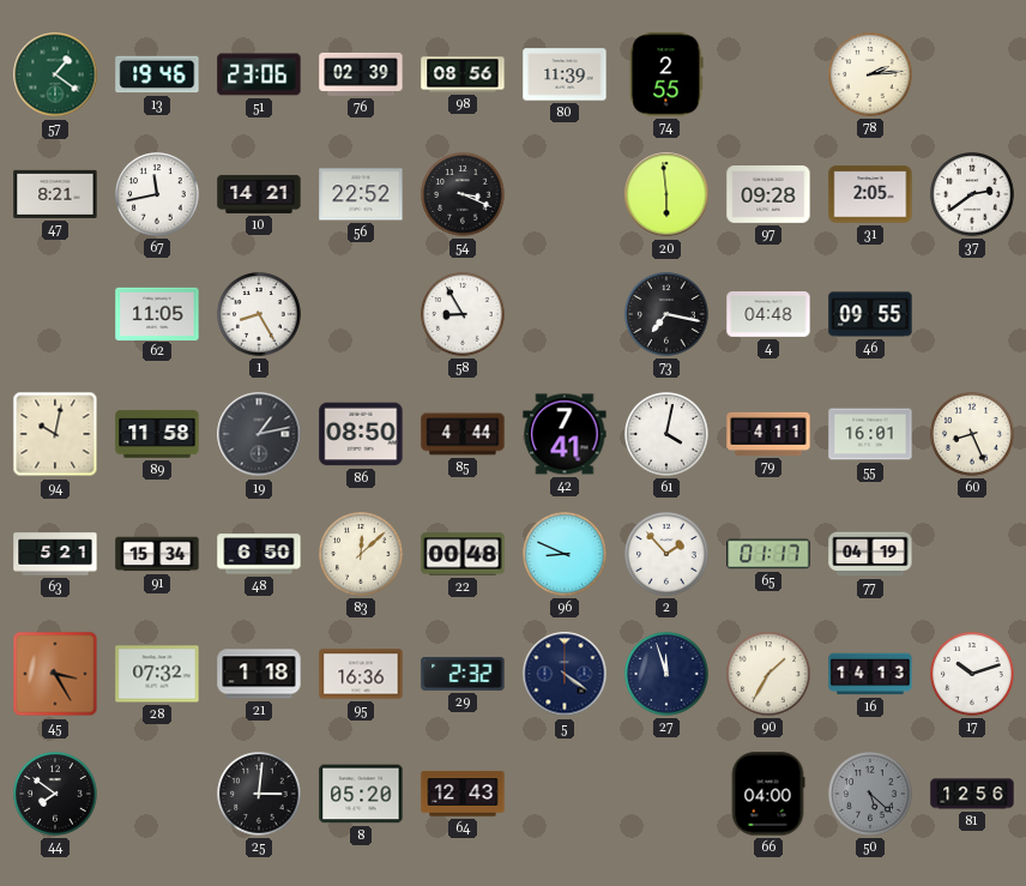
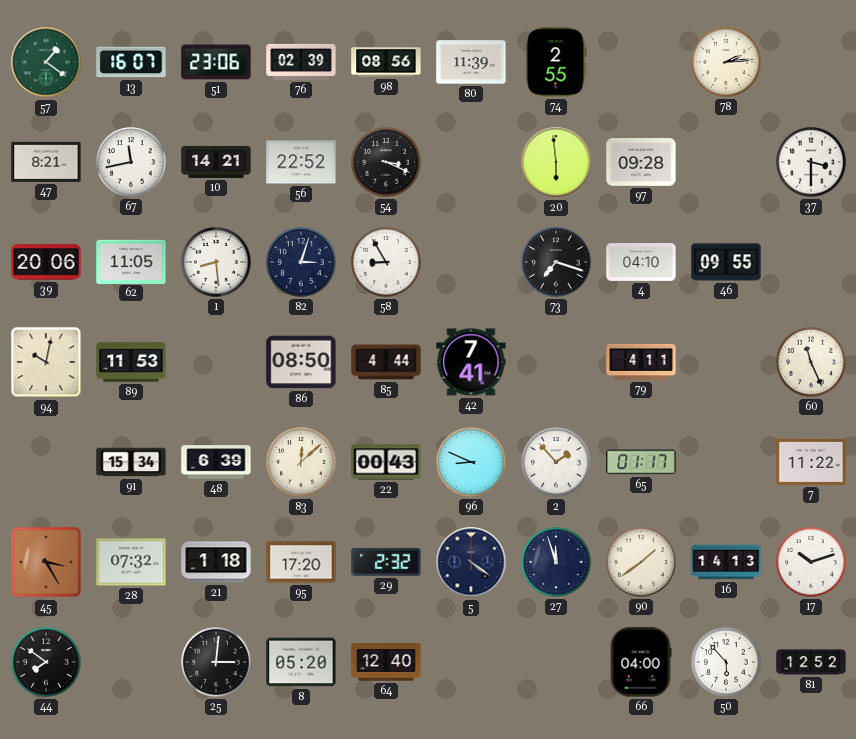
13: 19:46 -> 16:07 (131, 62)
31: 2:05 -> none (870, 194)
37: 2:39 -> 3:30 (811, 162)
39: none -> 20:06 (46, 262)
1: 8:25 -> 8:29 (216, 262)
82: none -> 3:03 (301, 262)
73: 7:17 -> 7:18 (556, 262)
4: 04:48 -> 04:10 (641, 262)
89: 11:58 -> 11:53 (131, 362)
19: 1:13 -> none (259, 434)
61: 4:02 -> none (666, 434)
55: 16:01 -> none (870, 434)
60: 8:26 -> 11:26 (811, 362)
63: 5:21 -> none (55, 554)
48: 6:50 -> 6:39 (216, 462)
22: 00:48 -> 00:43 (386, 462)
77: 04:19 -> none (870, 554)
7: none -> 11:22 (811, 462)
95: 16:36 -> 17:20 (301, 562)
90: 1:35 -> 1:39 (641, 562)
64: 12:43 -> 12:40 (386, 662)
50: 5:22 -> 5:53 (726, 662)
50 dial: grey -> white (726, 662)
81: 12:56 -> 12:52 (811, 662)
